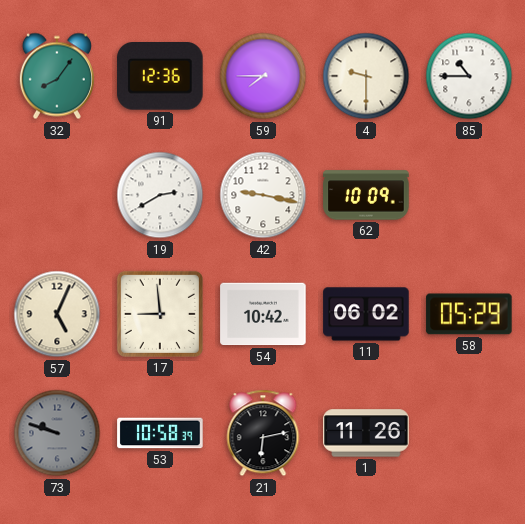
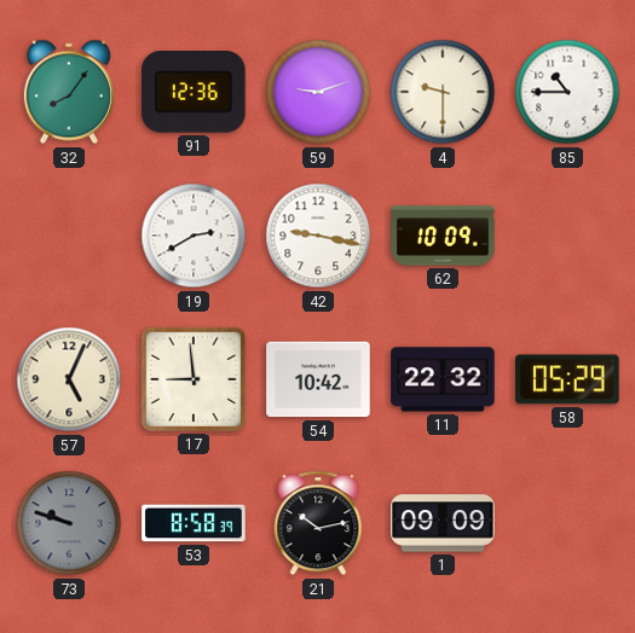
59: 7:45 -> 9:12 (318, 92)
11: 06:02 -> 22:32 (443, 379)
53: 10:58 -> 8:58 (194, 523)
21: 6:13 -> 10:13 (318, 523)
1: 11:26 -> 09:09 (443, 523)
